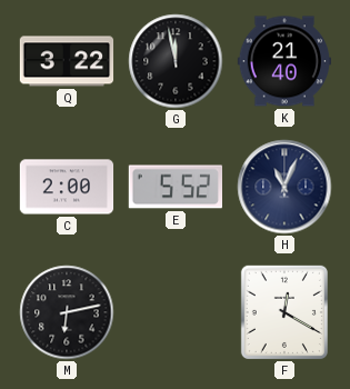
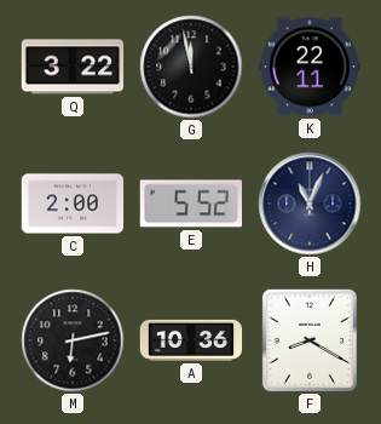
K: 21:40 -> 22:11 (308, 67)
A: none -> 10:36 (191, 340)
F: 12:20 -> 8:20 (310, 340)
